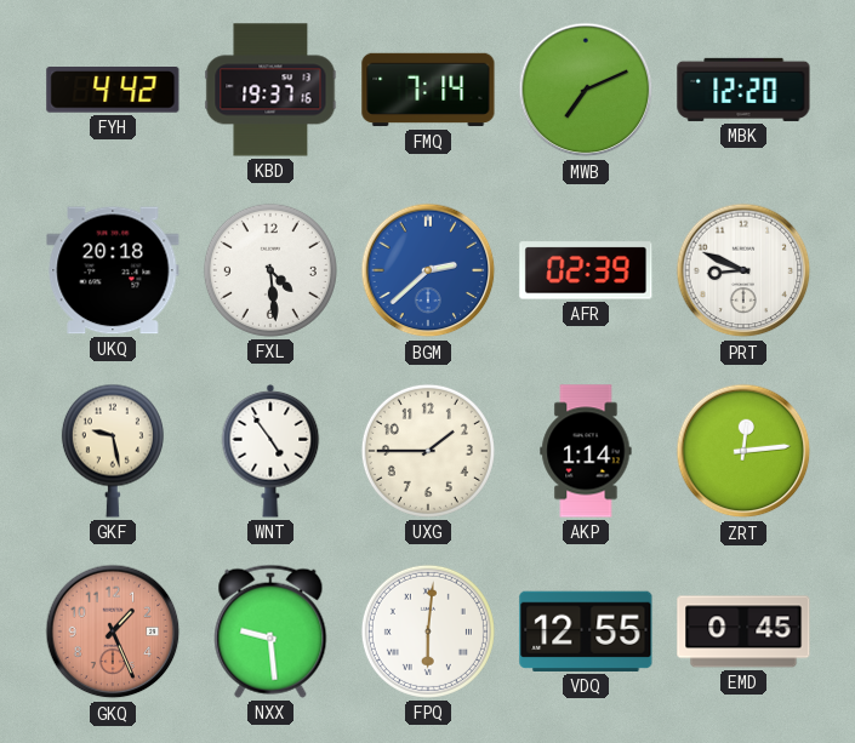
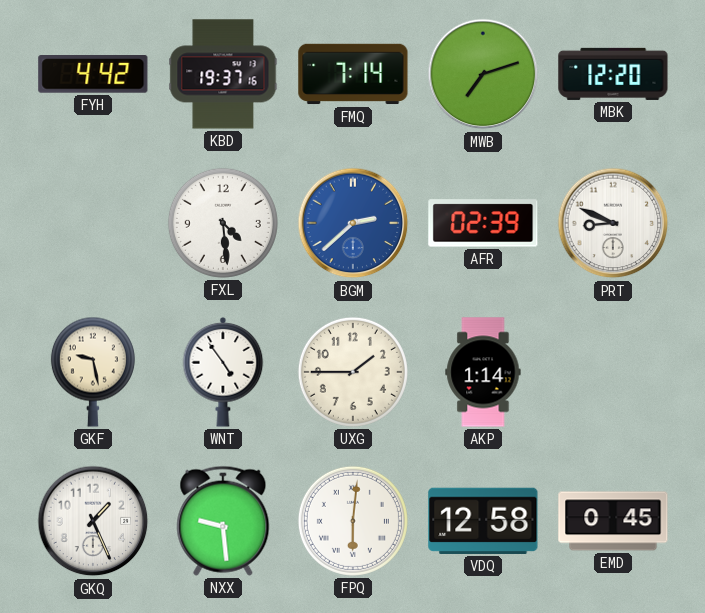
MWB: 7:11 -> 7:12 (483, 74)
UKQ: 20:18 -> none (113, 270)
ZRT: 12:14 -> none (743, 451)
GKQ dial: salmon -> white (93, 521)
VDQ: 12:55 -> 12:58 (483, 521)
